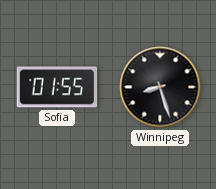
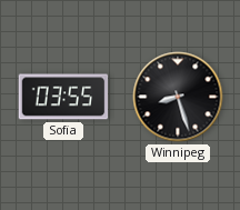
Sofia: 01:55 -> 03:55 (63, 97)
